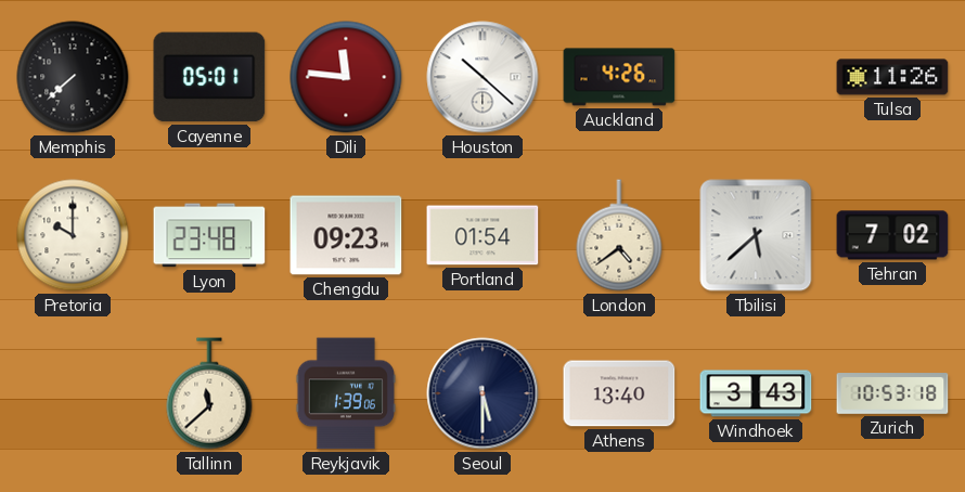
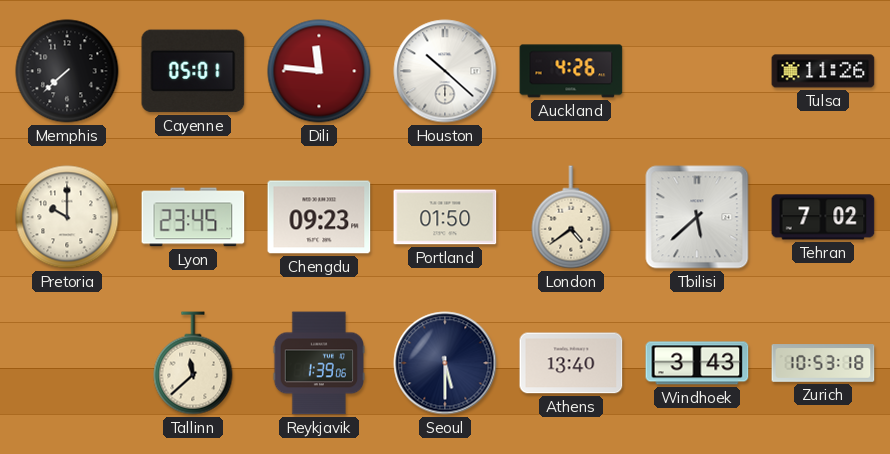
Lyon: 23:48 -> 23:45 (193, 217)
Portland: 01:54 -> 01:50 (445, 217)
